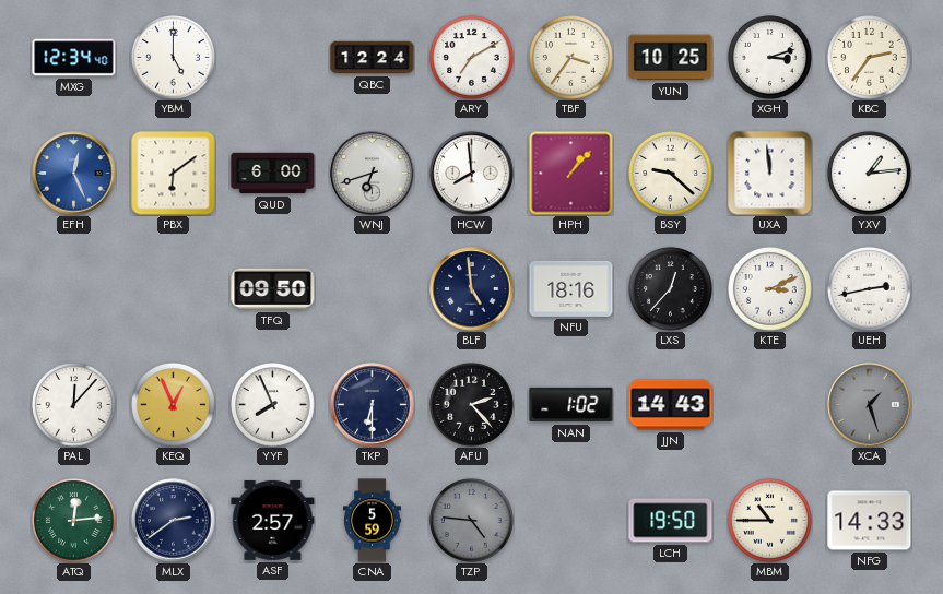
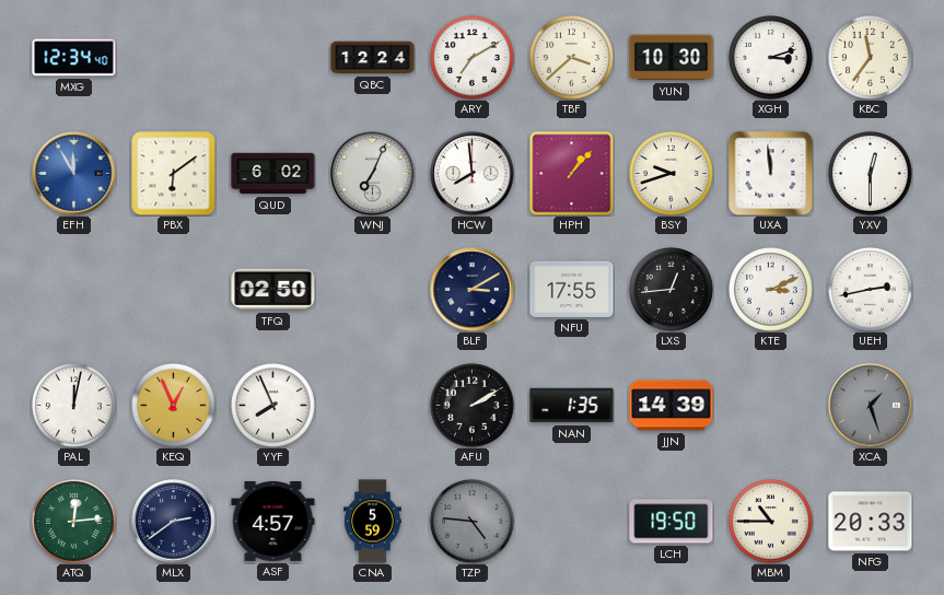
YBM: 5:00 -> none (174, 58)
TBF: 3:36 -> 3:38 (572, 58)
YUN: 10:25 -> 10:30 (672, 58)
KBC: 2:36 -> 11:36 (871, 58)
EFH: 12:26 -> 11:55 (74, 174)
QUD: 6:00 -> 6:02 (273, 174)
WNJ: 6:42 -> 7:04 (373, 174)
BSY: 9:22 -> 9:42 (672, 174)
YXV: 1:14 -> 12:30 (871, 174)
TFQ: 09:50 -> 02:50 (273, 290)
BLF: 4:59 -> 3:10 (473, 290)
NFU: 18:16 -> 17:55 (572, 289)
LXS: 12:37 -> 12:44 (672, 290)
PAL: 12:07 -> 12:02 (74, 406)
TKP: 6:30 -> none (373, 405)
AFU: 2:23 -> 2:10 (473, 406)
NAN: 1:02 -> 1:35 (572, 406)
JJN: 14:43 -> 14:39 (672, 406)
ASF: 2:57 -> 4:57 (273, 521)
NFG: 14:33 -> 20:33 (871, 522)
